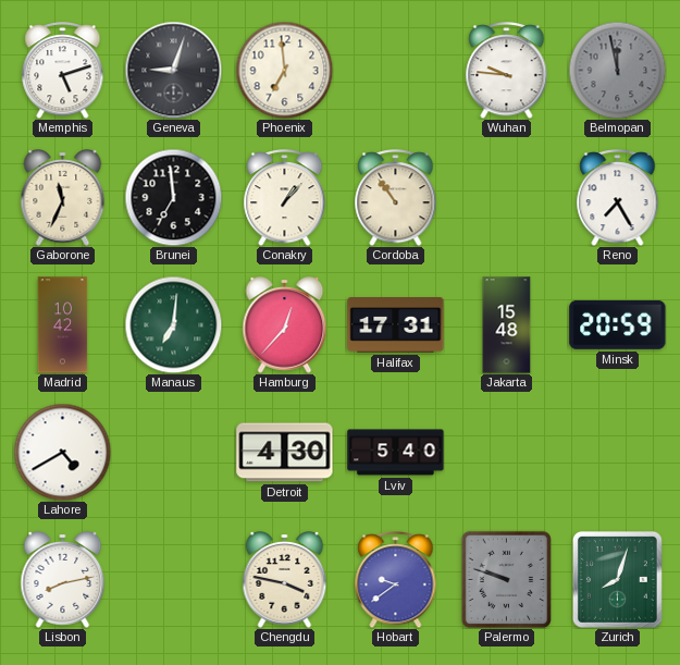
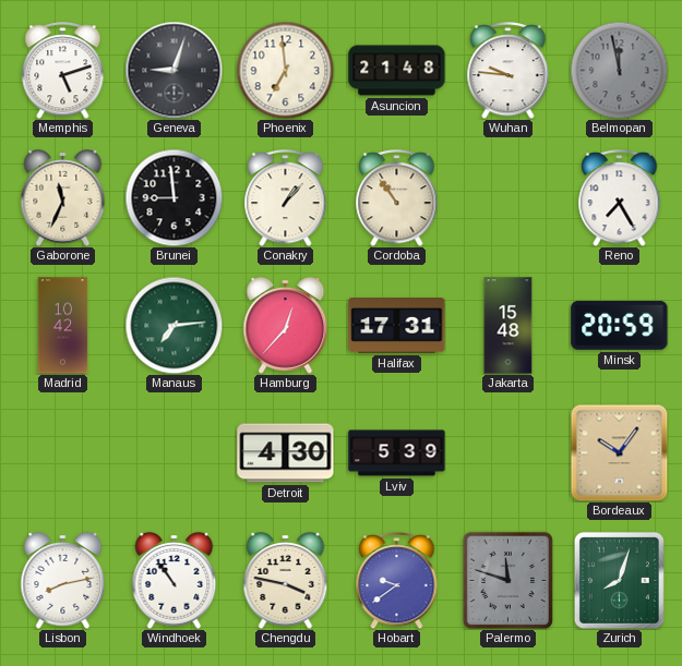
Asuncion: none -> 21:48 (397, 71)
Brunei: 6:59 -> 8:59 (174, 197)
Manaus: 7:01 -> 7:14 (174, 325)
Lahore: 4:40 -> none (62, 452)
Lviv: 5:40 -> 5:39 (397, 453)
Bordeaux: none -> 10:06 (619, 452)
Windhoek: none -> 10:54 (175, 581)
Palermo: 9:48 -> 11:48 (507, 580)
